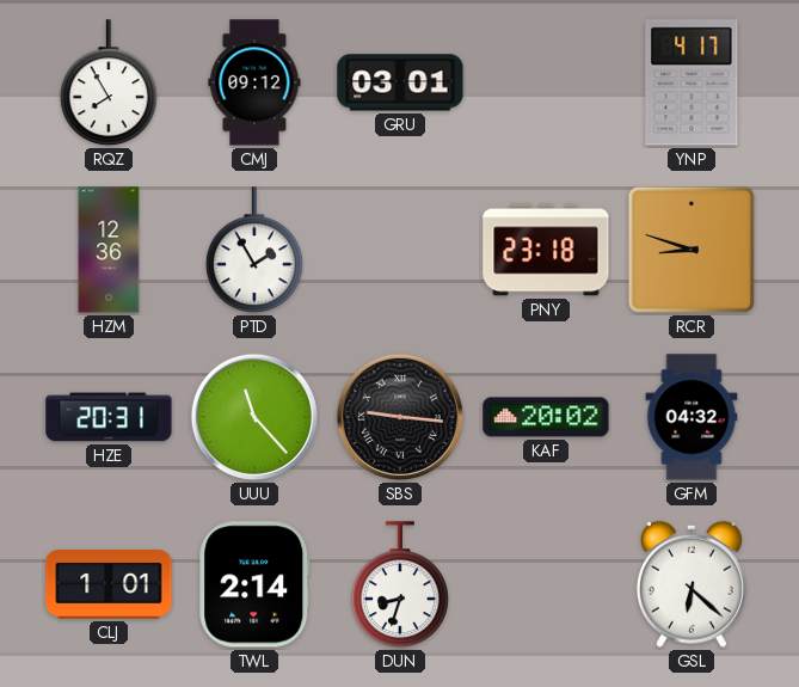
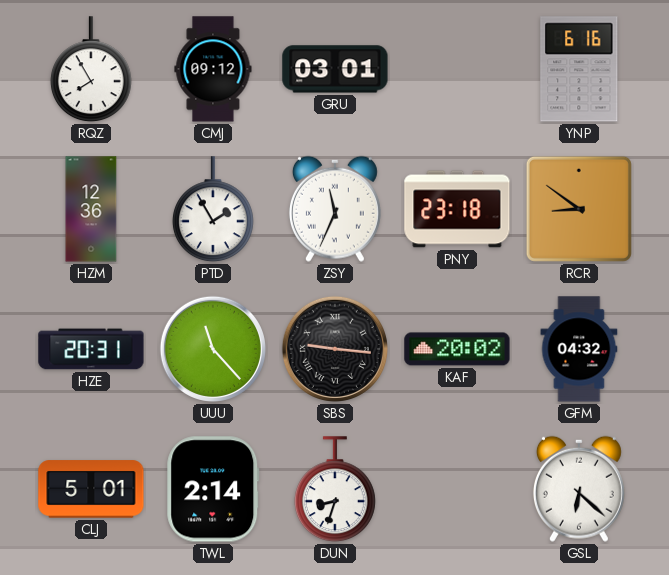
YNP: 4:17 -> 6:16 (579, 69)
ZSY: none -> 11:34 (335, 209)
RCR: 8:48 -> 8:51 (579, 209)
CLJ: 1:01 -> 5:01 (91, 489)
